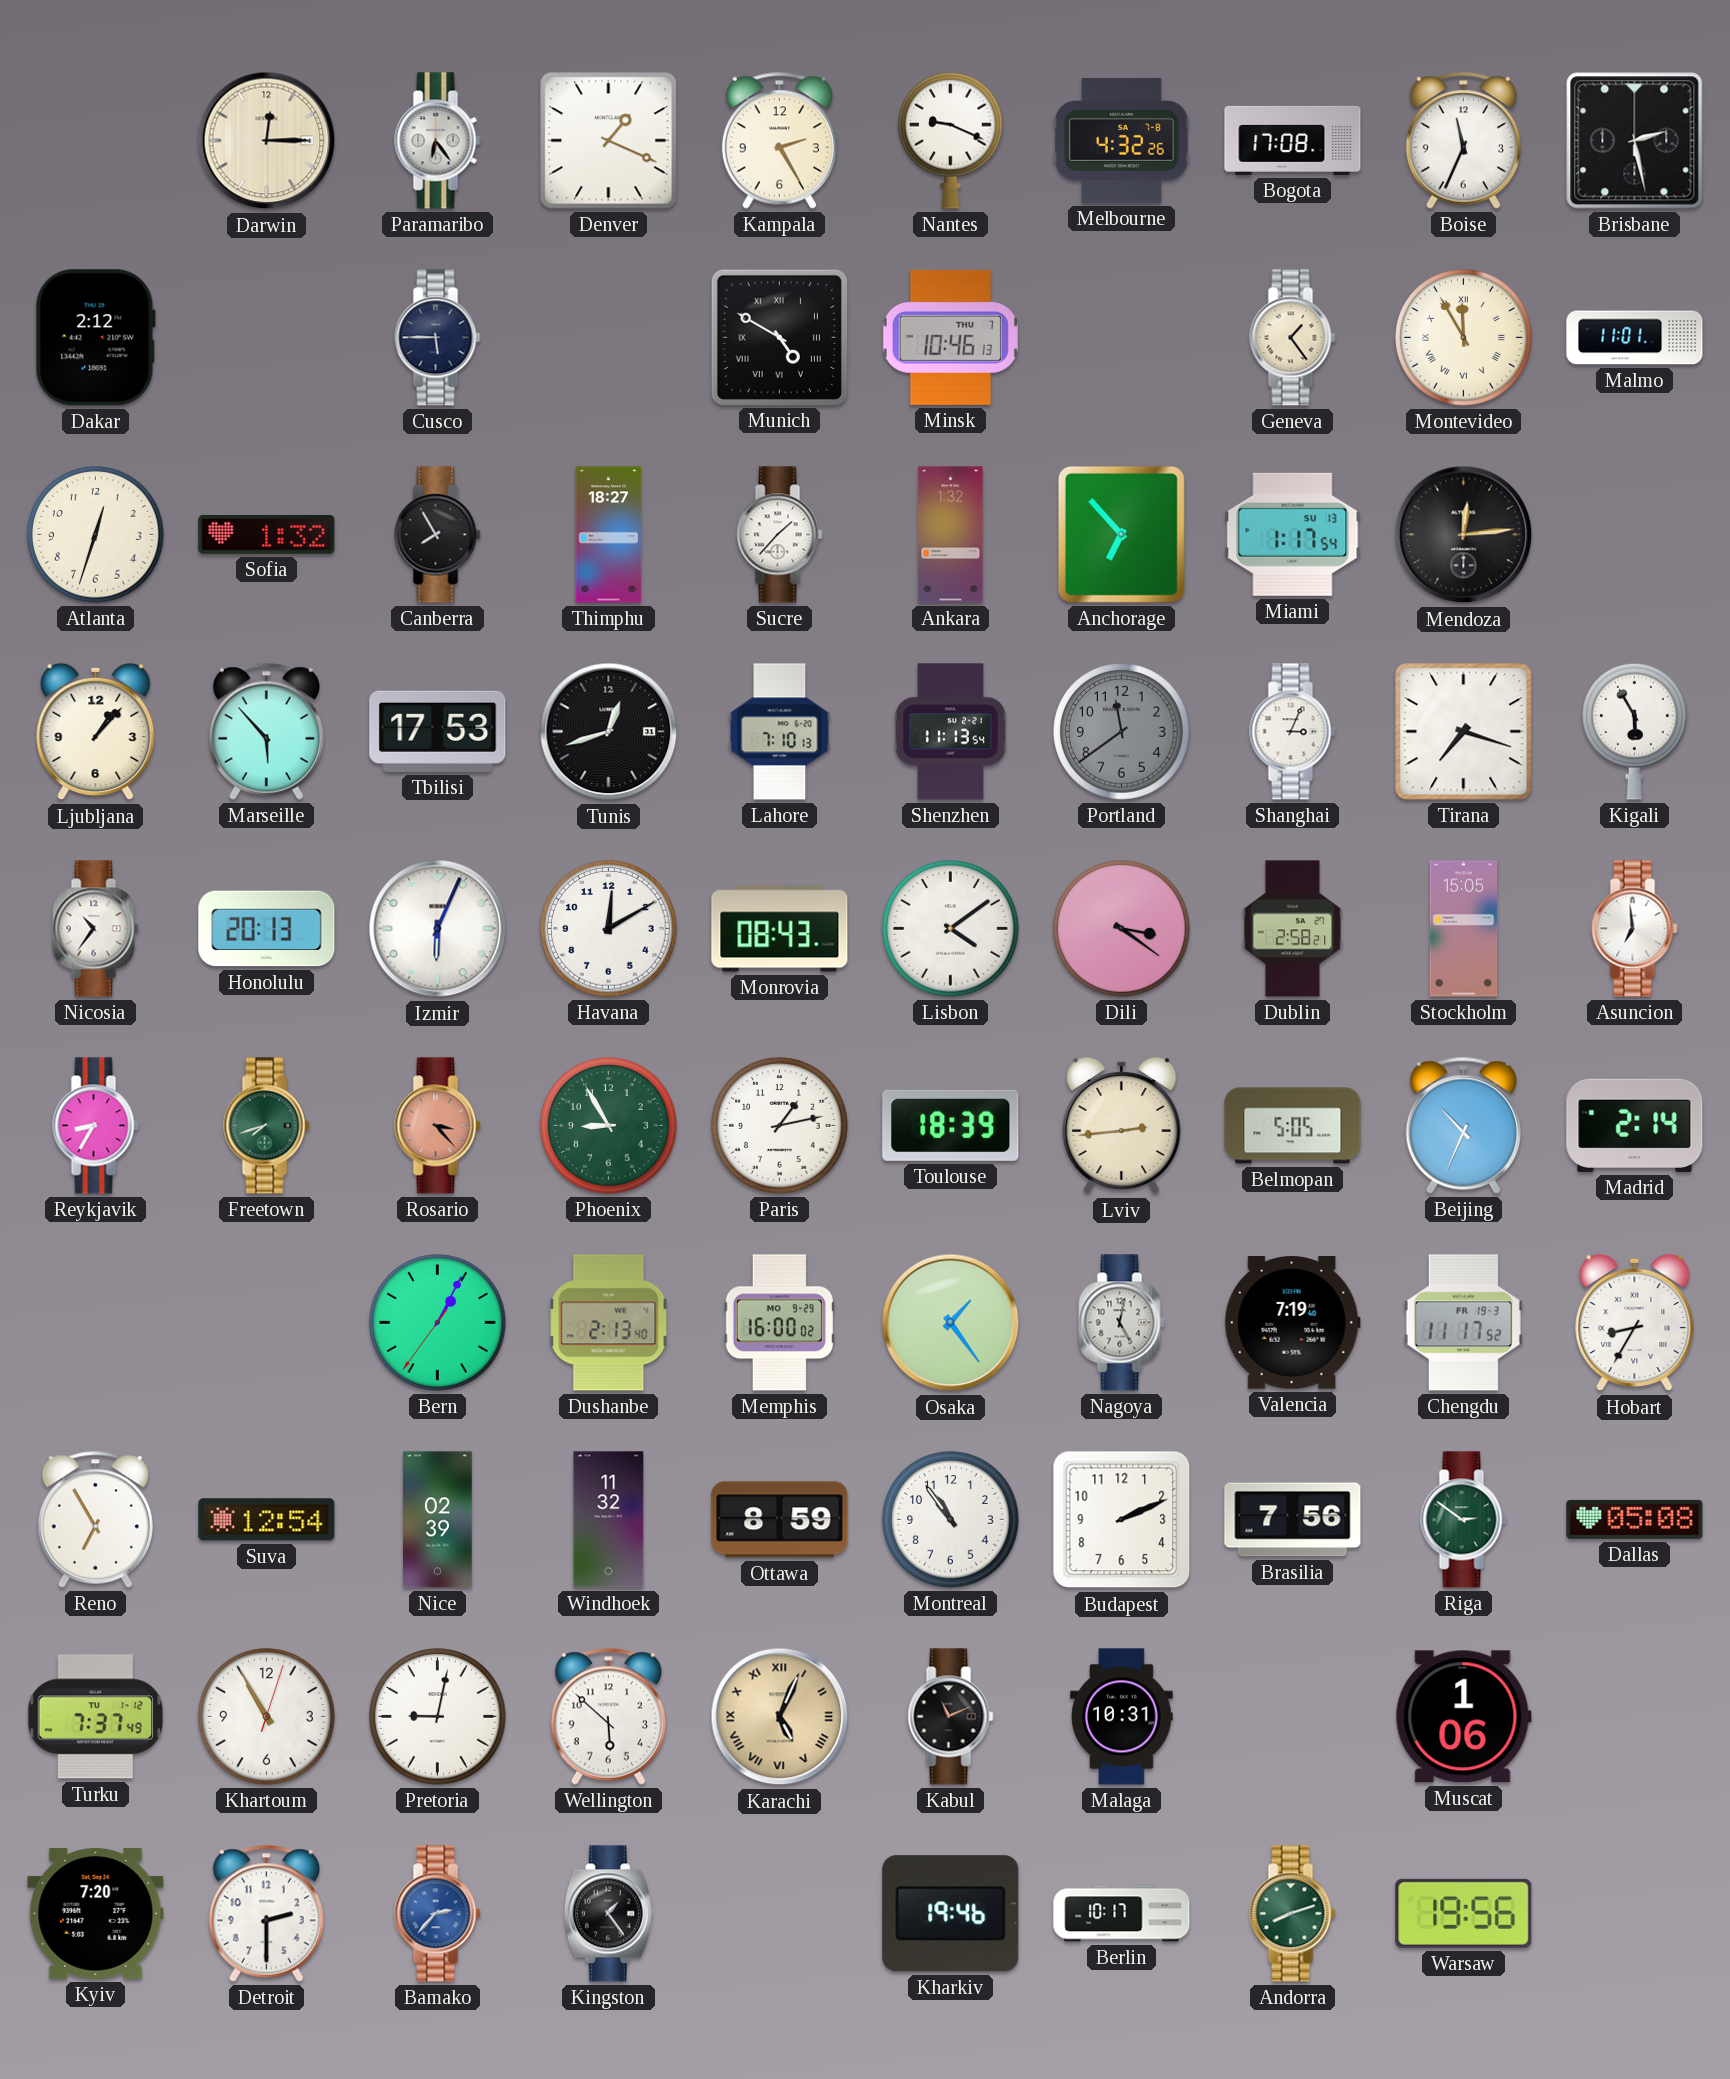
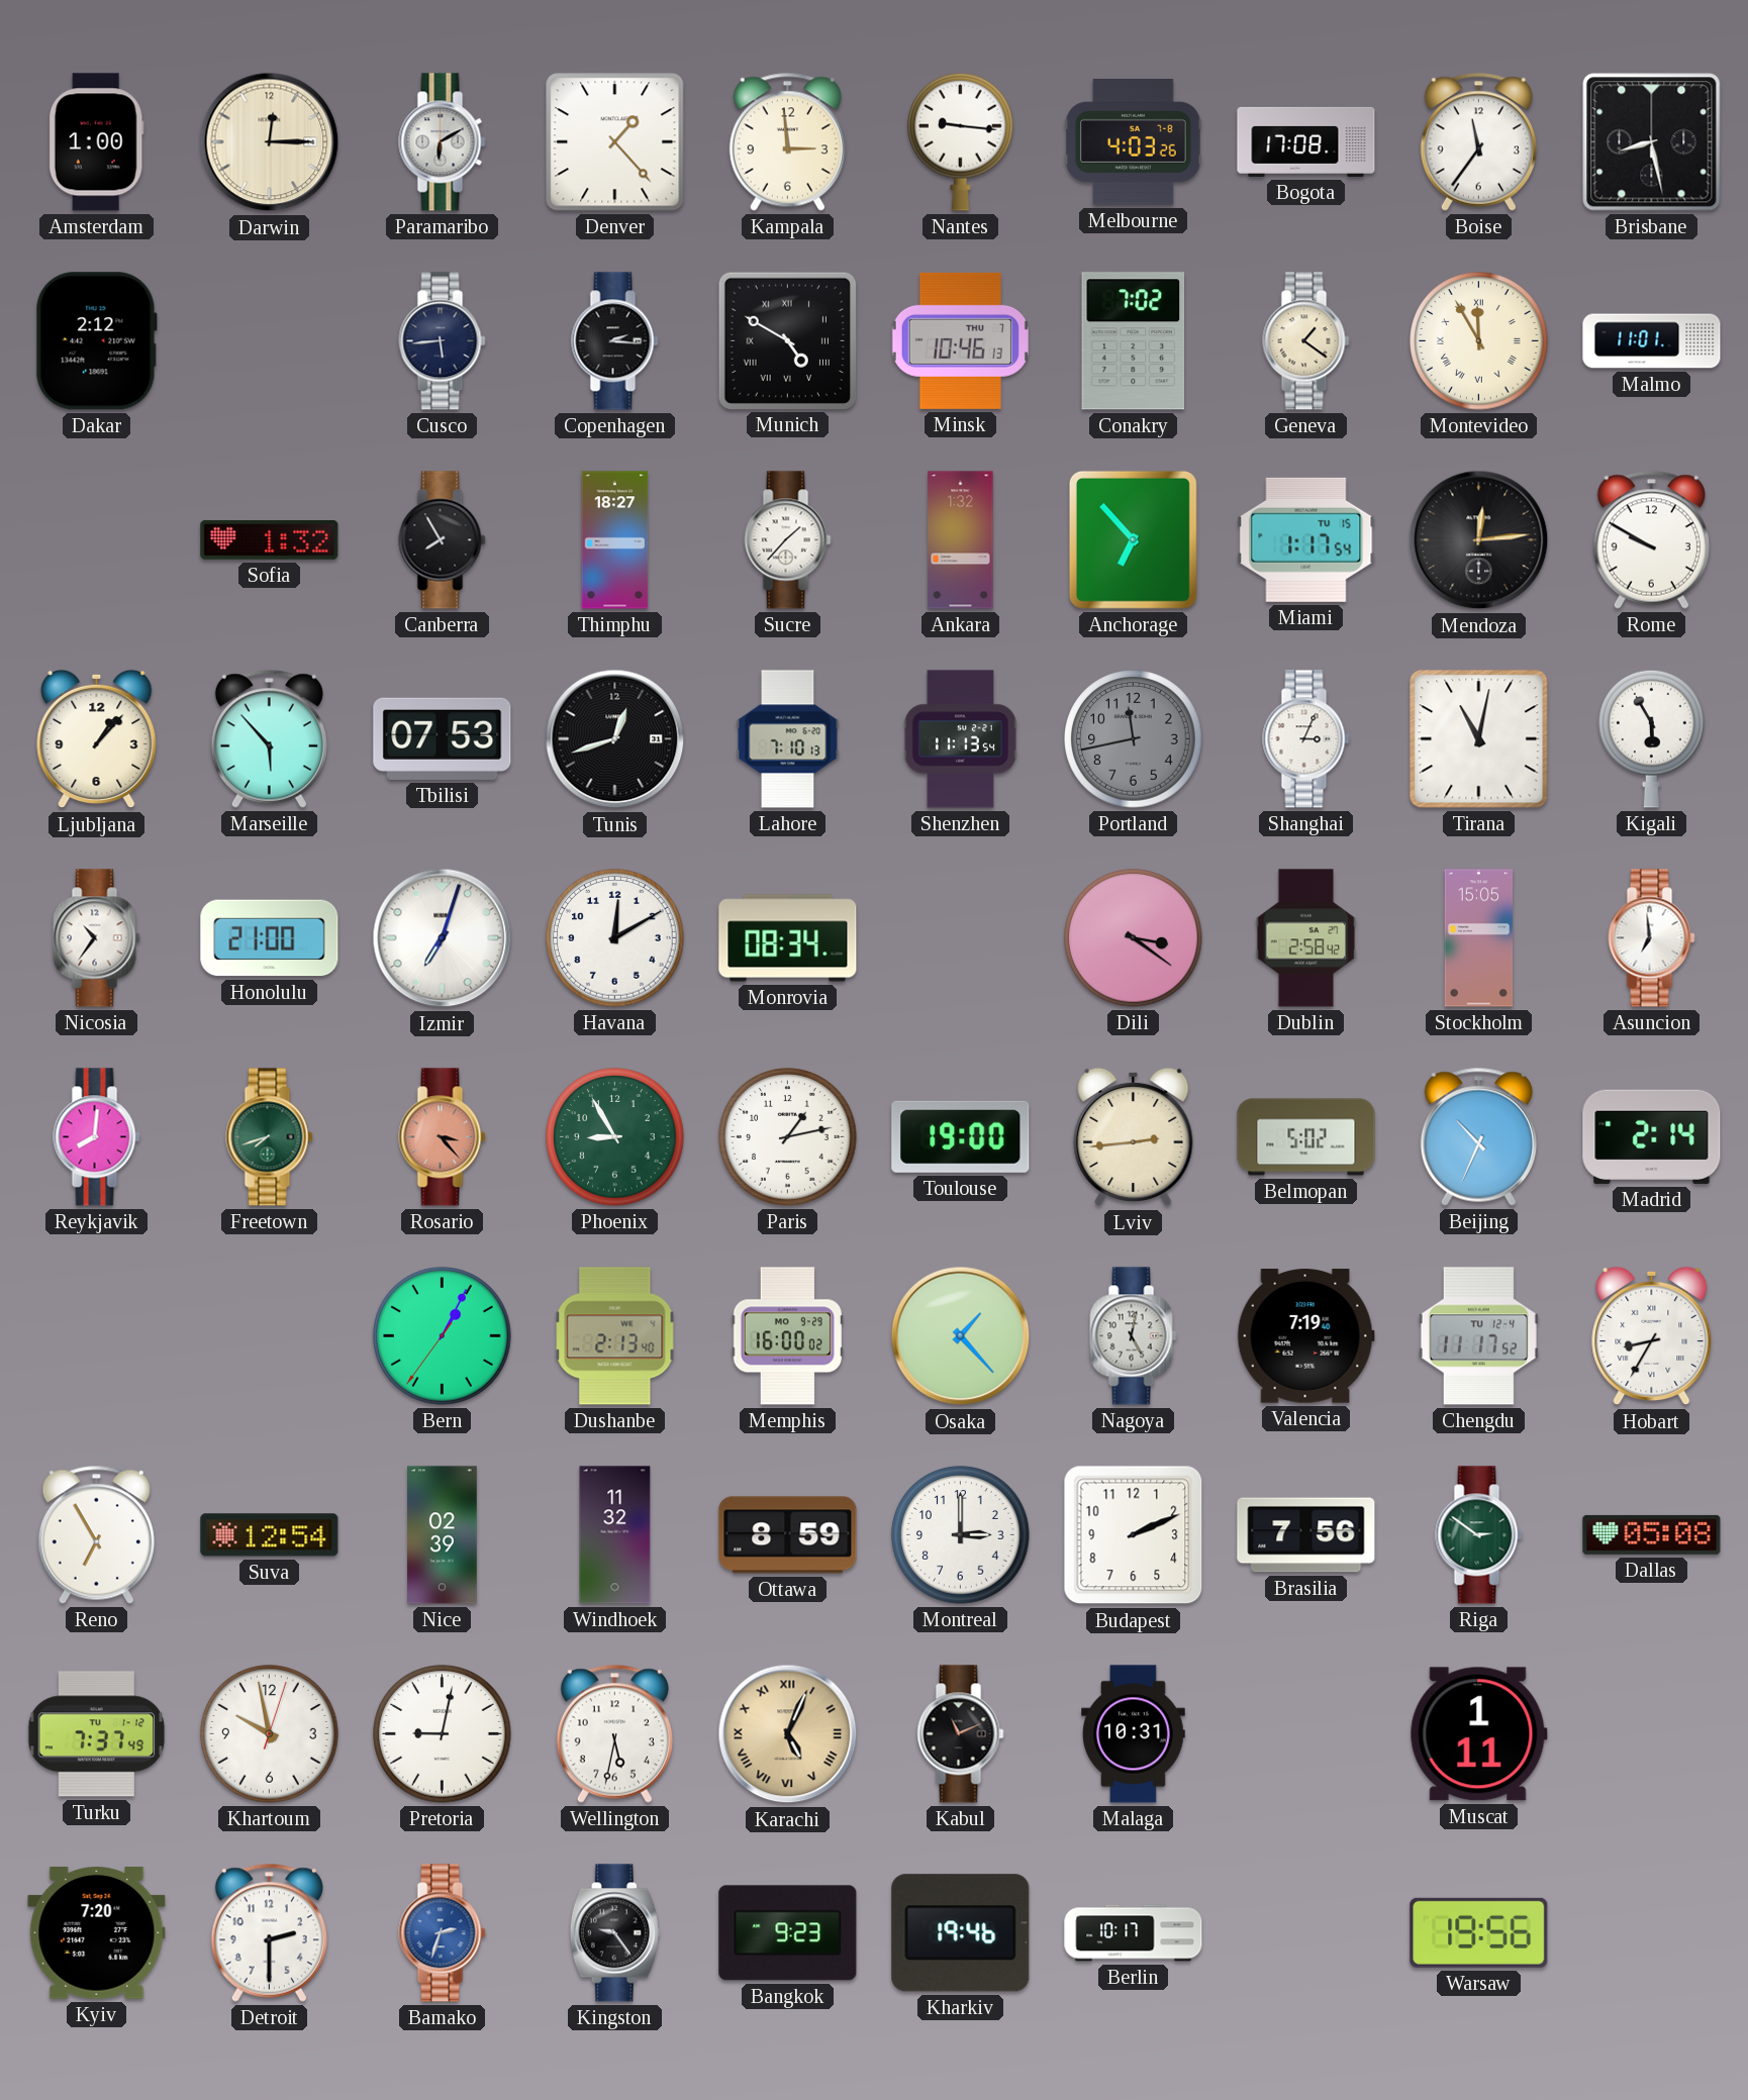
Amsterdam: none -> 1:00 (96, 142)
Paramaribo: 6:24 -> 6:10 (443, 142)
Denver: 1:19 -> 1:23 (615, 142)
Kampala: 2:25 -> 2:59 (787, 141)
Nantes: 9:19 -> 9:16 (961, 141)
Melbourne: 4:32 -> 4:03 (1134, 142)
Boise: 11:34 -> 11:36 (1478, 141)
Brisbane: 2:28 -> 8:28 (1652, 142)
Cusco: 5:45 -> 5:44 (443, 341)
Copenhagen: none -> 2:16 (615, 341)
Conakry: none -> 7:02 (1134, 341)
Geneva: 1:24 -> 1:21 (1306, 341)
Atlanta: 12:33 -> none (96, 535)
Miami date: SU 13 -> TU 15 (1306, 539)
Rome: none -> 9:50 (1651, 539)
Tbilisi: 17:53 -> 07:53 (443, 738)
Portland: 11:39 -> 11:43 (1134, 739)
Tirana: 7:18 -> 11:02 (1479, 739)
Honolulu: 20:13 -> 21:00 (270, 938)
Izmir: 6:04 -> 7:03 (443, 938)
Monrovia: 08:43 -> 08:34 (788, 938)
Lisbon: 4:09 -> none (951, 929)
Dublin: 2:58:21 -> 2:58:42 (1306, 938)
Reykjavik: 8:35 -> 8:01 (97, 1137)
Toulouse: 18:39 -> 19:00 (961, 1136)
Belmopan: 5:05 -> 5:02 (1306, 1137)
Osaka: 1:24 -> 1:23 (961, 1336)
Chengdu date: FR 19-3 -> TU 12-4 (1478, 1336)
Montreal: 10:54 -> 3:00 (961, 1535)
Khartoum: 10:55 -> 9:58 (270, 1734)
Wellington: 5:52 -> 5:32 (614, 1733)
Muscat: 1:06 -> 1:11 (1478, 1734)
Bamako: 2:37 -> 2:33 (443, 1933)
Kingston: 1:24 -> 9:24 (614, 1933)
Bangkok: none -> 9:23 (788, 1933)
Andorra: 8:12 -> none (1293, 1914)
